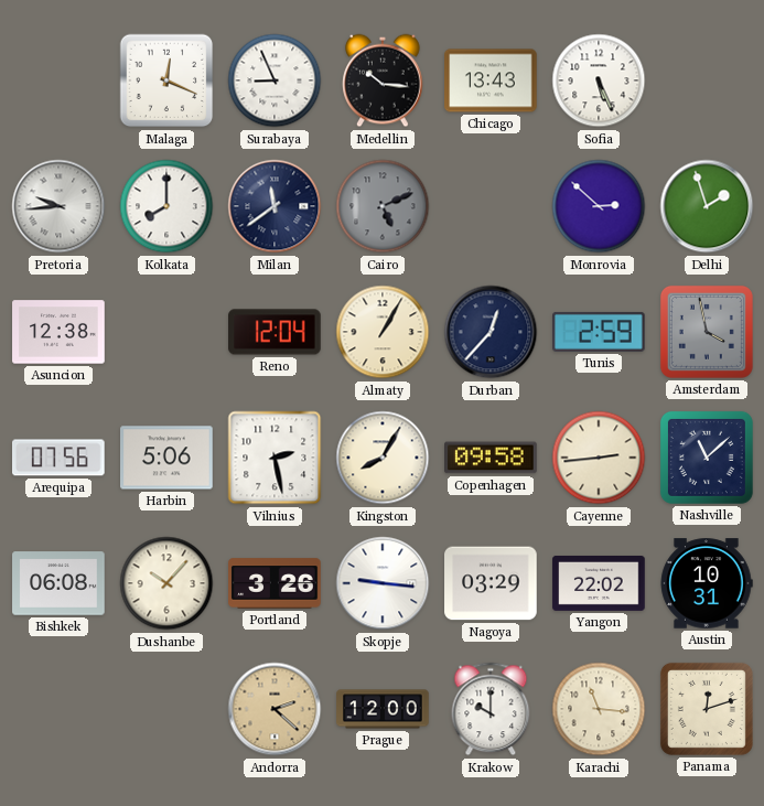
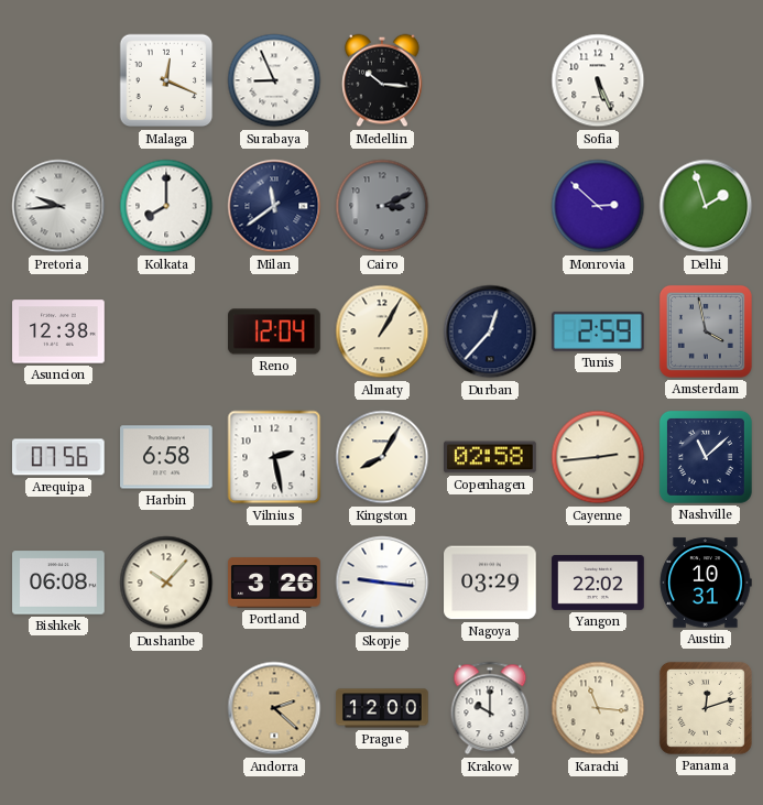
Chicago: 13:43 -> none (491, 80)
Cairo: 5:11 -> 3:11 (382, 206)
Harbin: 5:06 -> 6:58 (166, 457)
Copenhagen: 09:58 -> 02:58 (490, 457)
